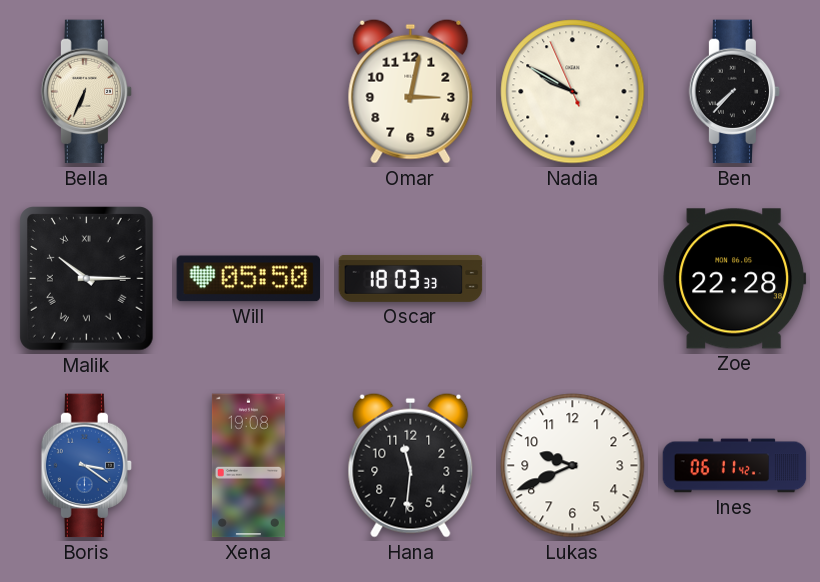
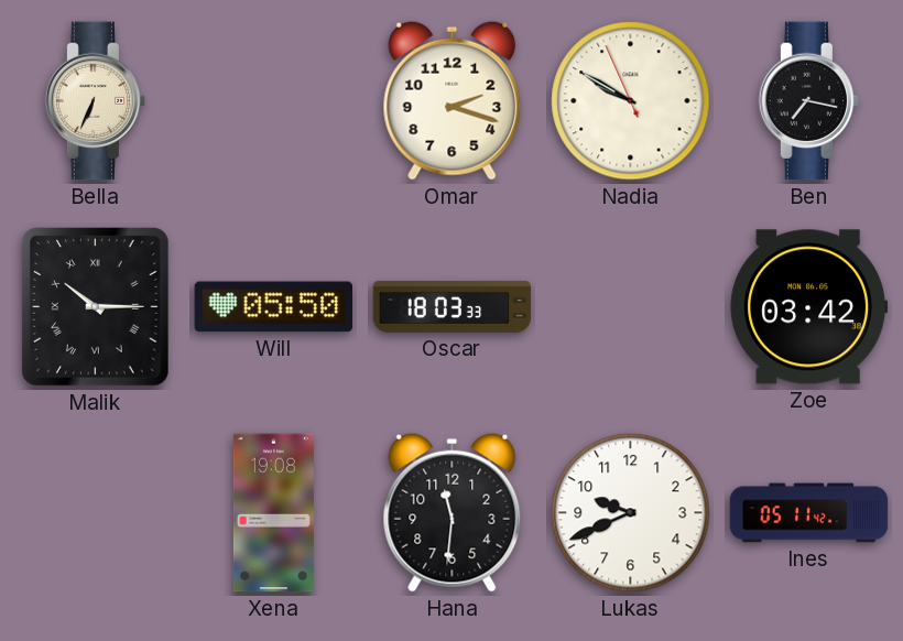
Omar: 3:02 -> 2:18 (453, 100)
Ben: 7:37 -> 7:17 (809, 101)
Zoe: 22:28 -> 03:42 (809, 307)
Boris: 3:21 -> none (87, 466)
Ines: 06:11 -> 05:11 (809, 513)
